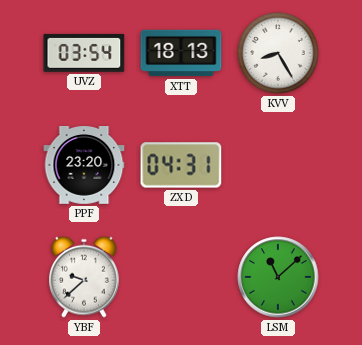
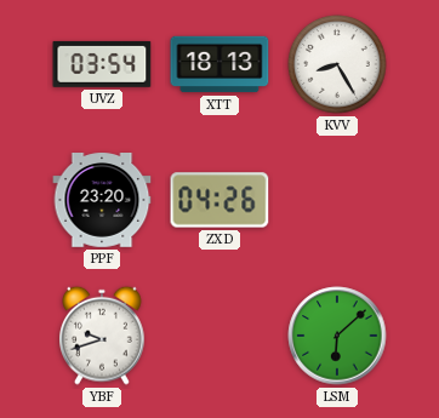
ZXD: 04:31 -> 04:26 (219, 200)
YBF: 9:38 -> 9:42 (103, 336)
LSM: 11:08 -> 6:08 (337, 336)
